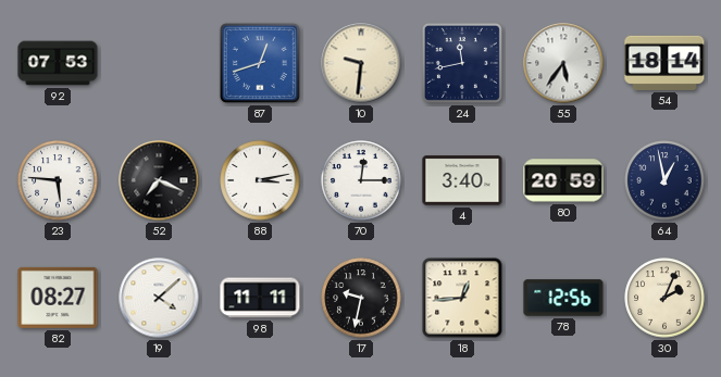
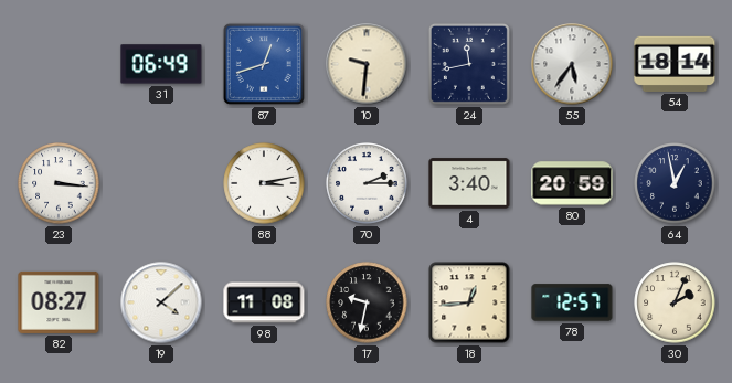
92: 07:53 -> none (58, 63)
31: none -> 06:49 (161, 64)
23: 5:46 -> 3:16 (59, 183)
52: 7:19 -> none (159, 180)
70: 12:15 -> 2:15 (367, 183)
98: 11:11 -> 11:08 (264, 302)
78: 12:56 -> 12:57 (572, 302)
